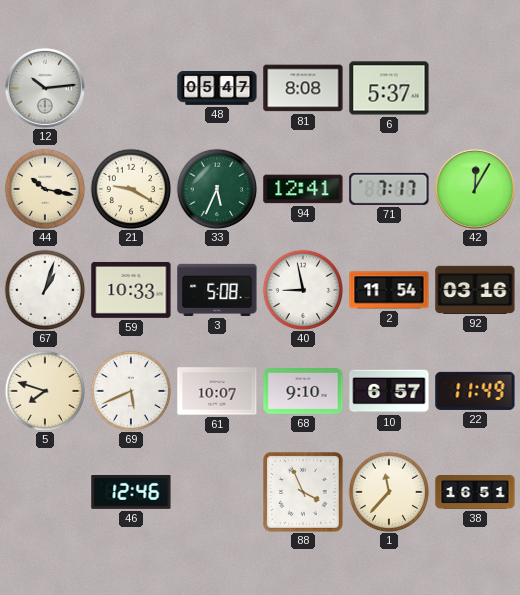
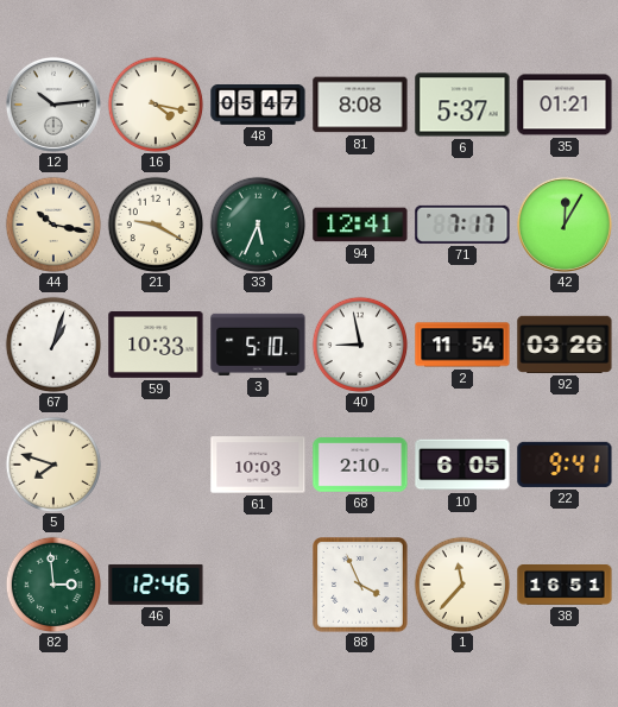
16: none -> 4:17 (156, 105)
35: none -> 01:21 (565, 105)
3: 5:08 -> 5:10 (258, 345)
92: 03:16 -> 03:26 (565, 345)
69: 5:41 -> none (131, 391)
61: 10:07 -> 10:03 (258, 465)
68: 9:10 -> 2:10 (360, 465)
10: 6:57 -> 6:05 (462, 465)
22: 11:49 -> 9:41 (565, 465)
82: none -> 2:59 (53, 585)
